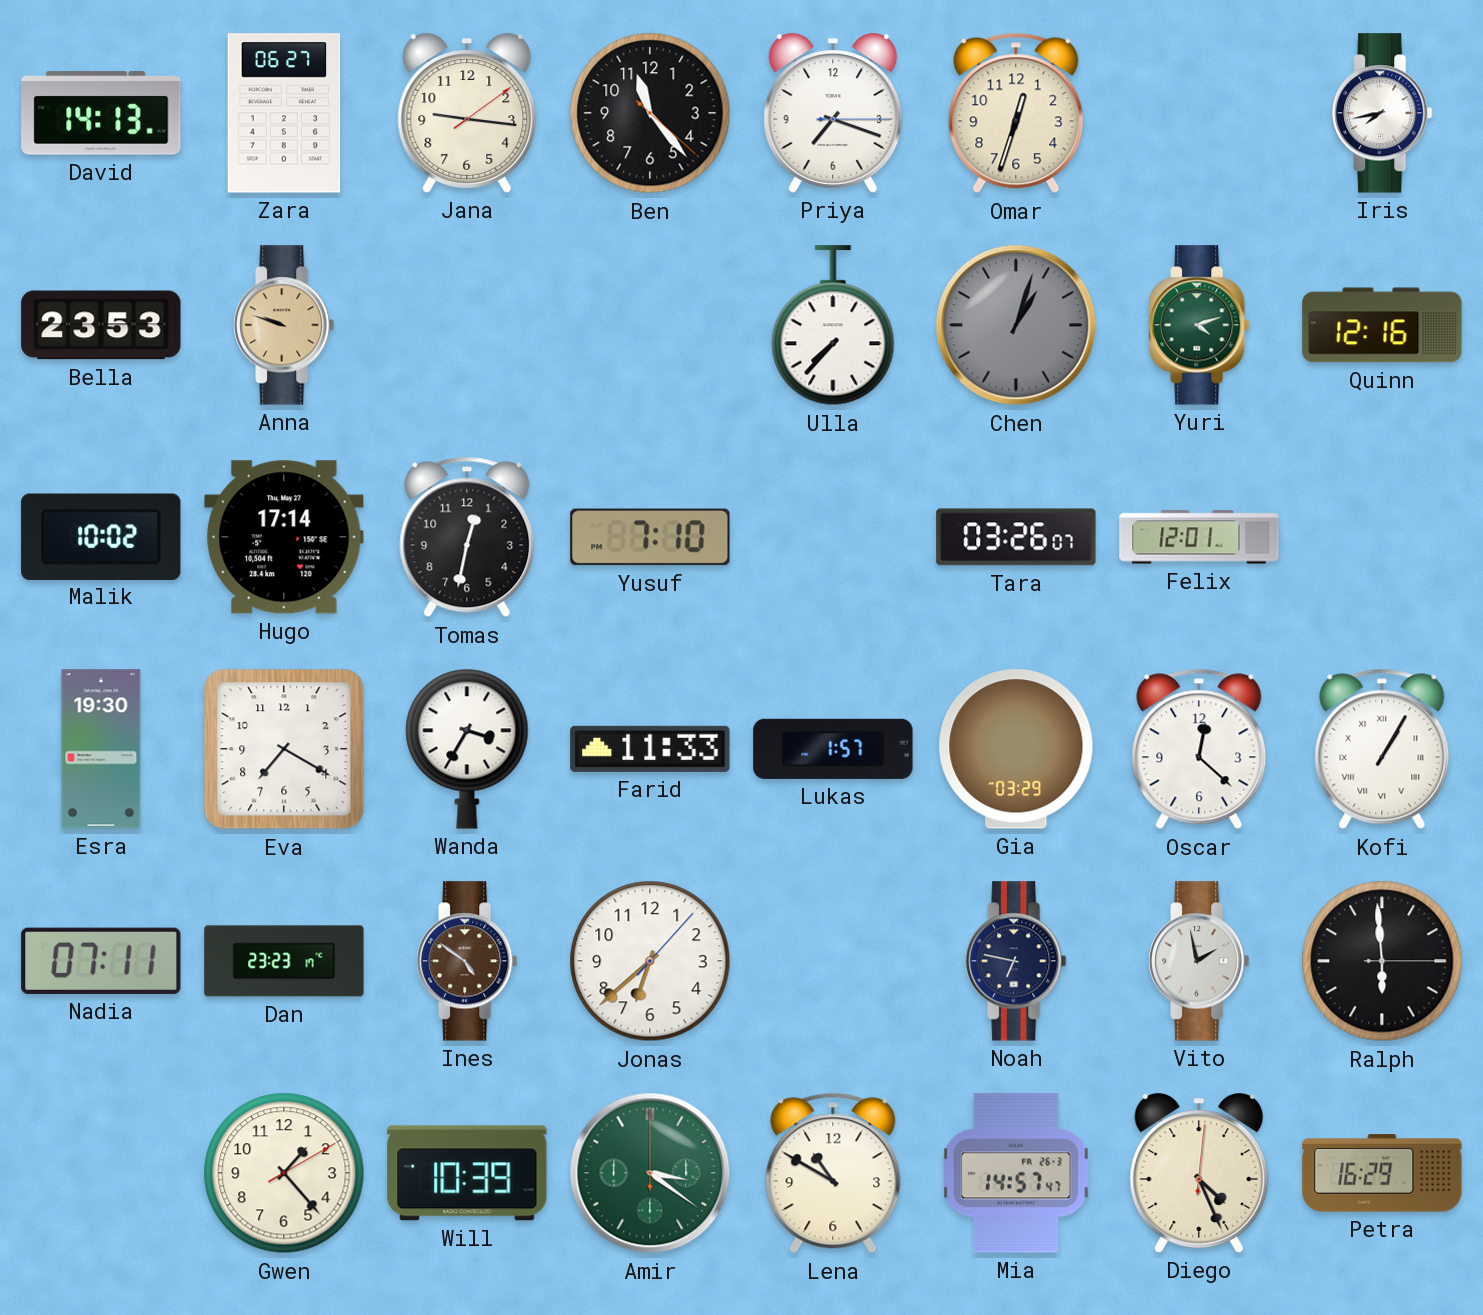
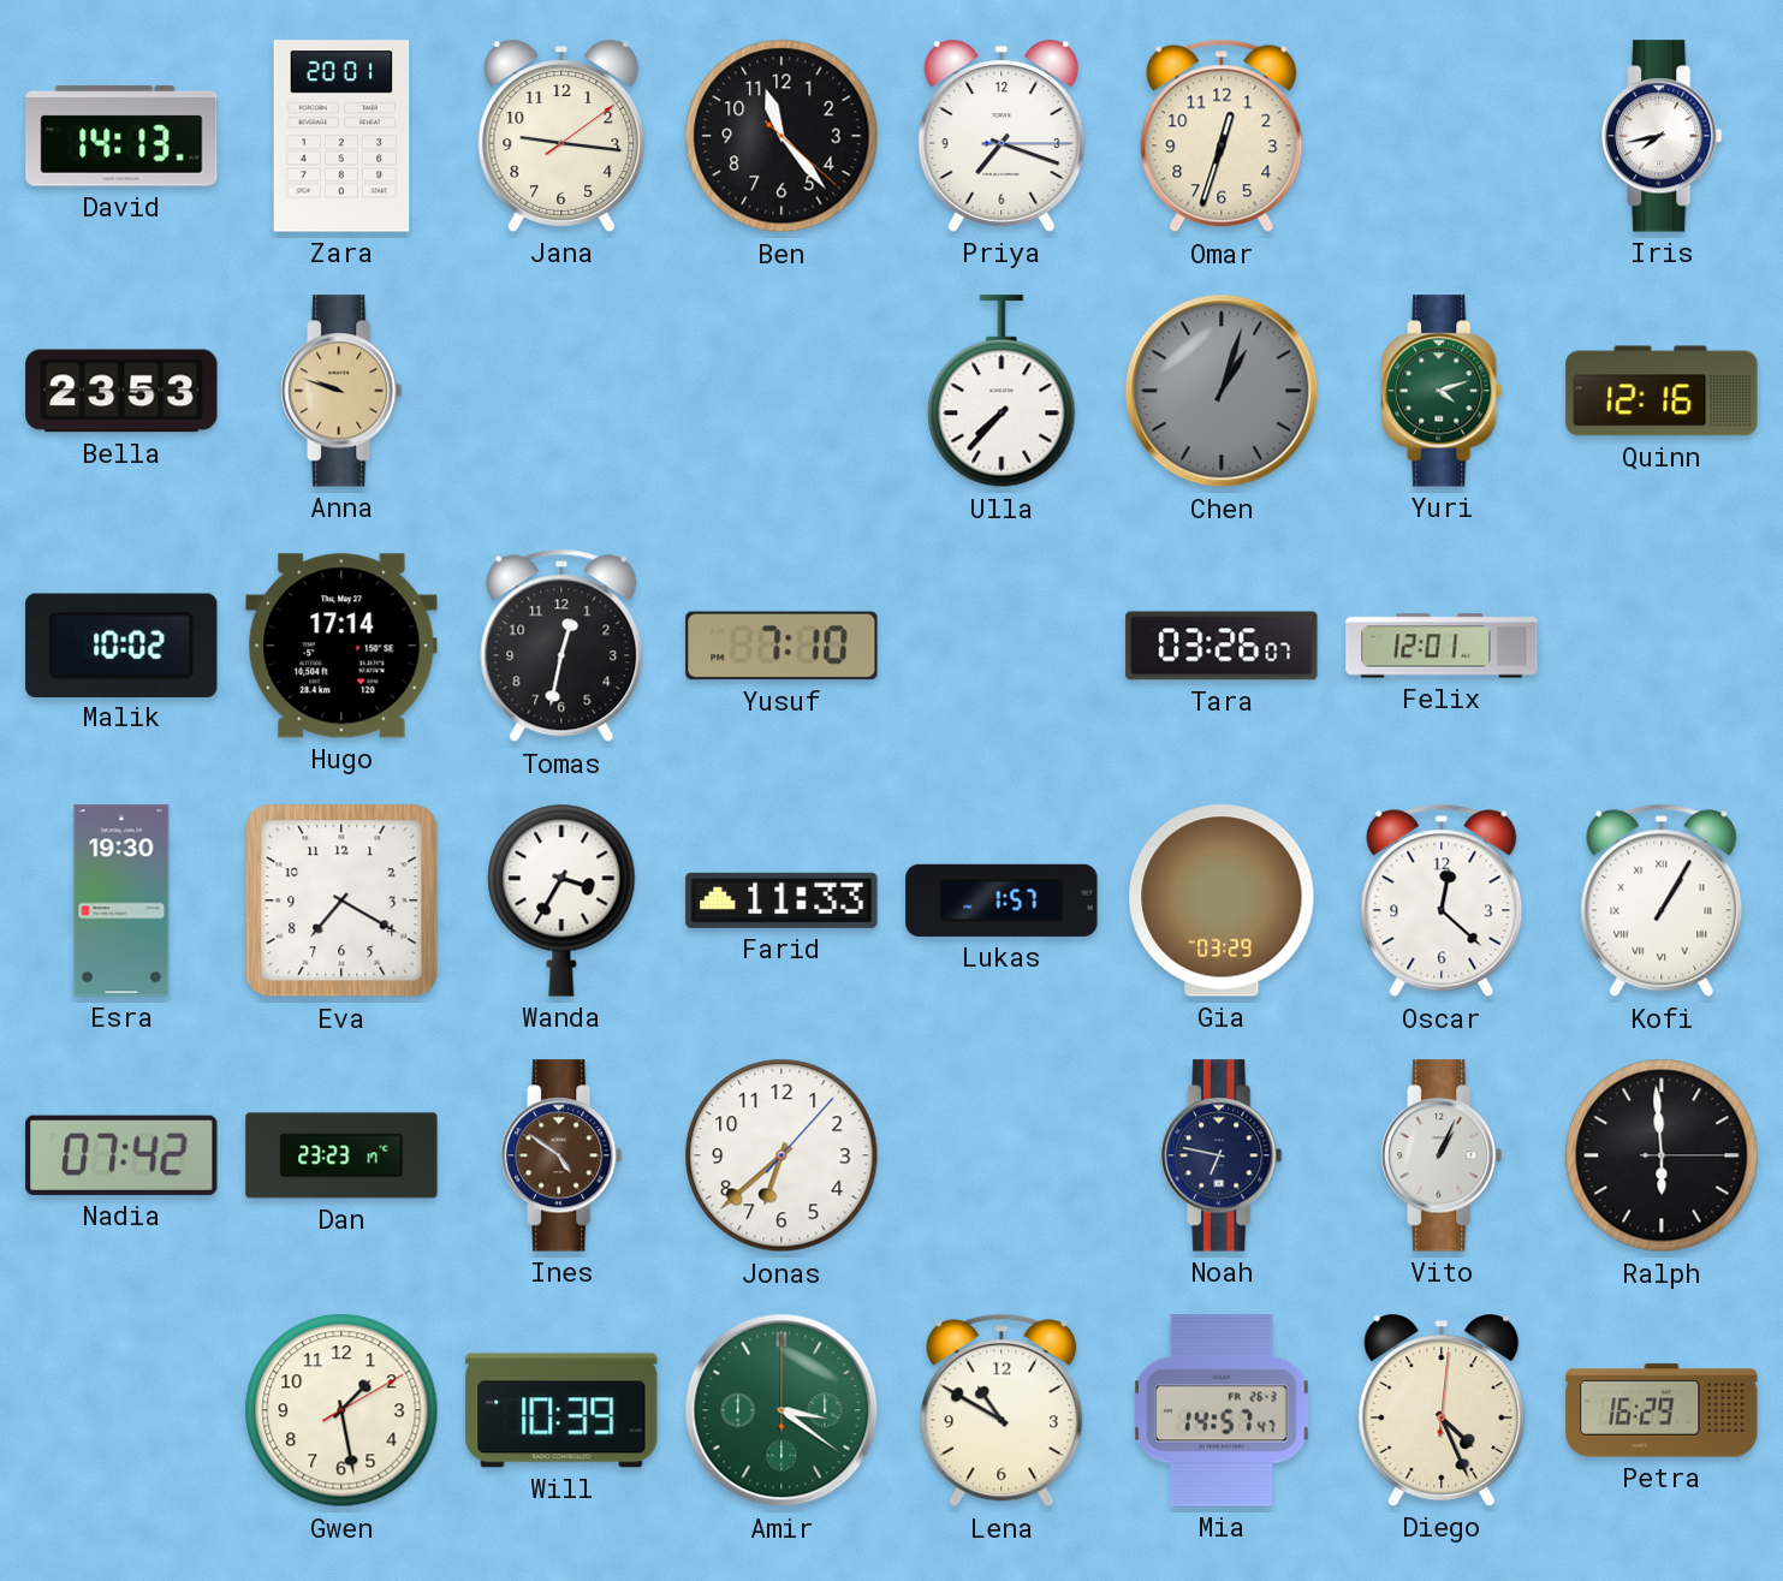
Zara: 06:27 -> 20:01 (341, 136)
Nadia: 07:11 -> 07:42 (121, 1155)
Vito: 1:58 -> 1:04 (1442, 1155)
Gwen: 1:23 -> 1:28 (341, 1410)
